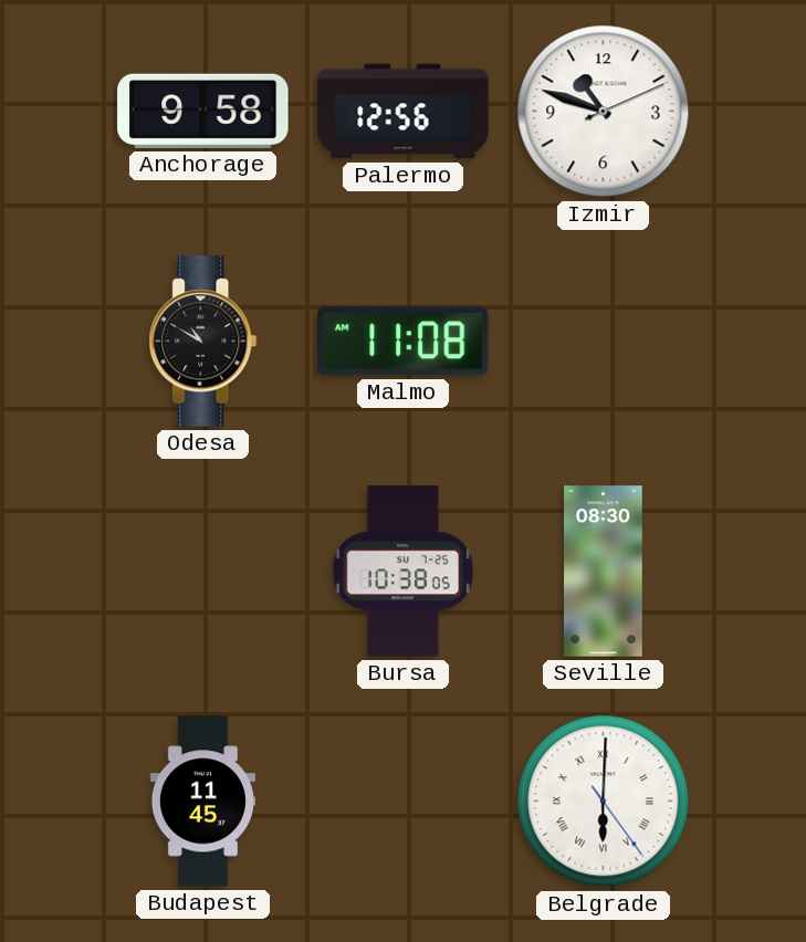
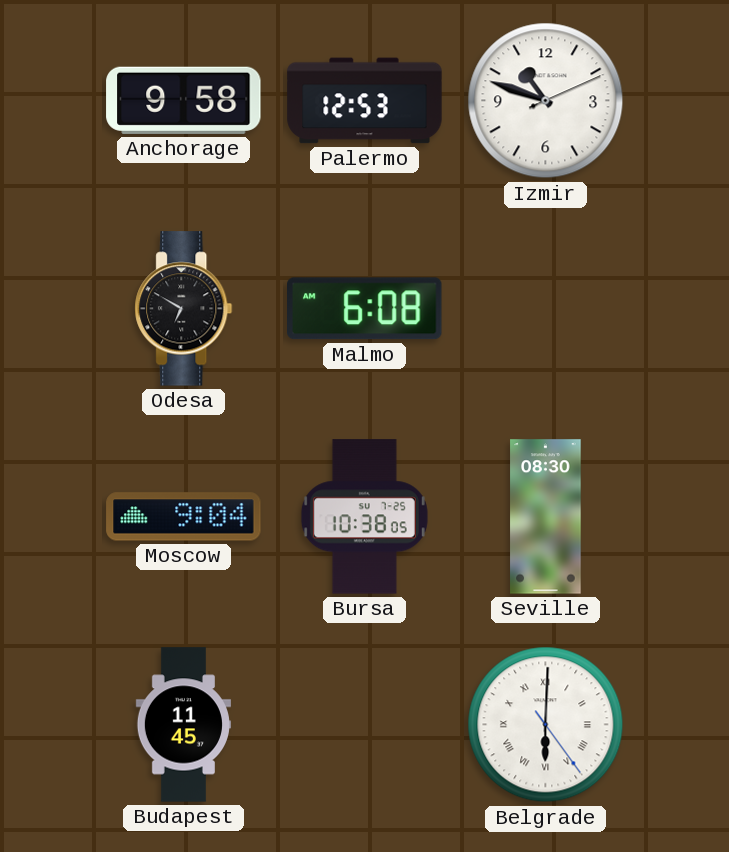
Palermo: 12:56 -> 12:53 (365, 101)
Odesa: 10:50 -> 6:50 (184, 309)
Malmo: 11:08 -> 6:08 (365, 309)
Moscow: none -> 9:04 (184, 517)
